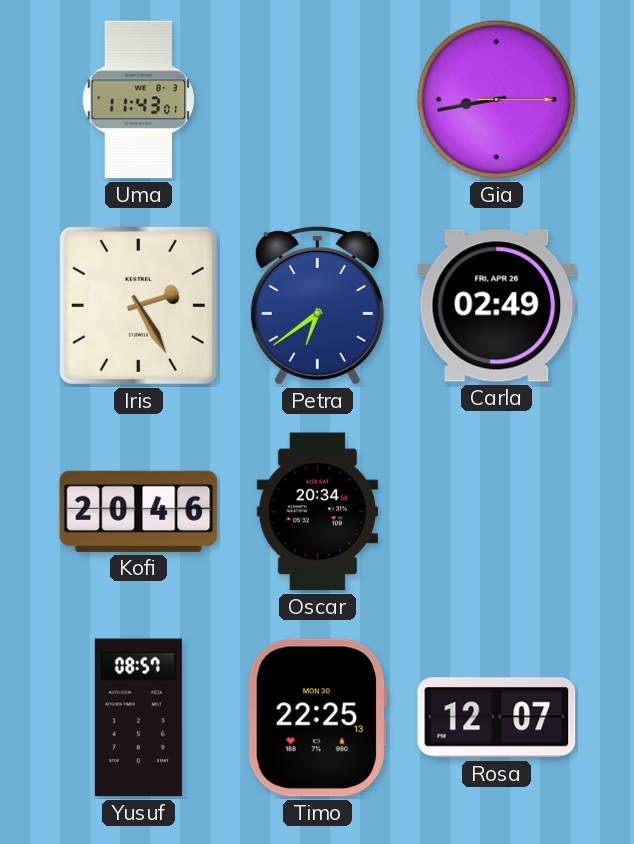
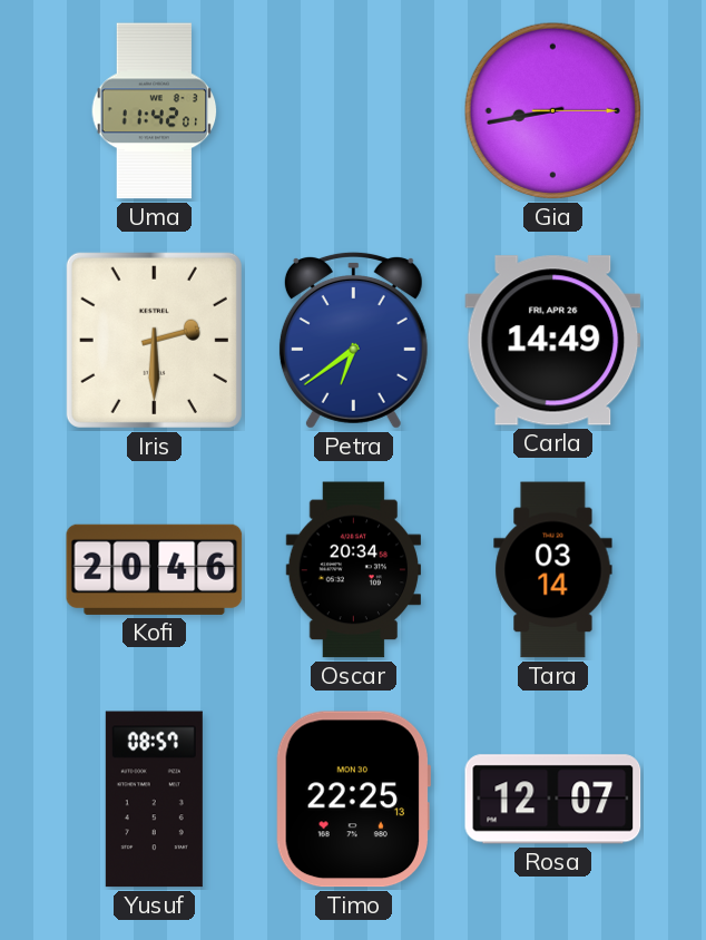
Uma: 11:43 -> 11:42 (155, 111)
Iris: 2:25 -> 2:30 (154, 340)
Carla: 02:49 -> 14:49 (553, 341)
Tara: none -> 03:14 (553, 570)
